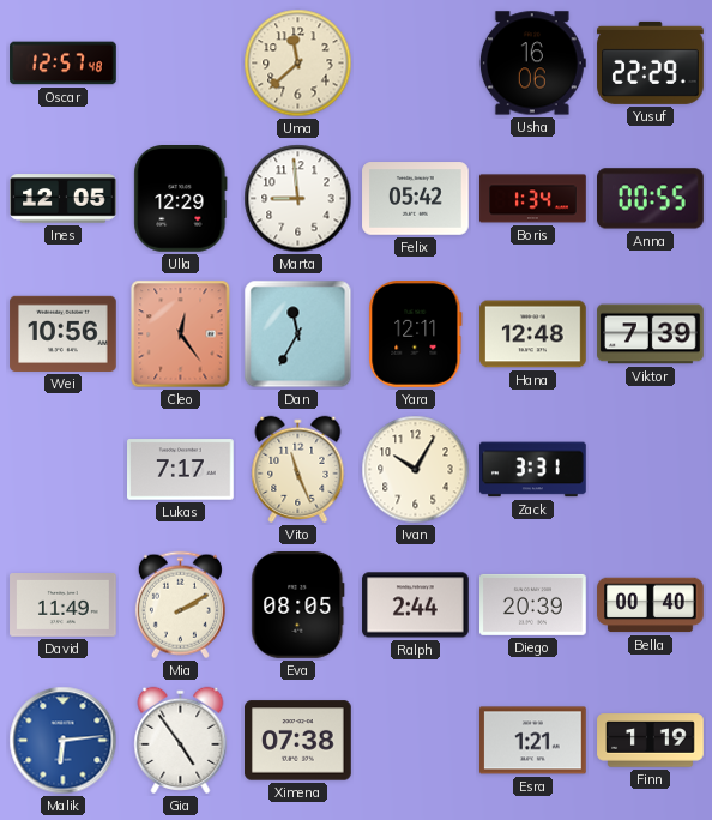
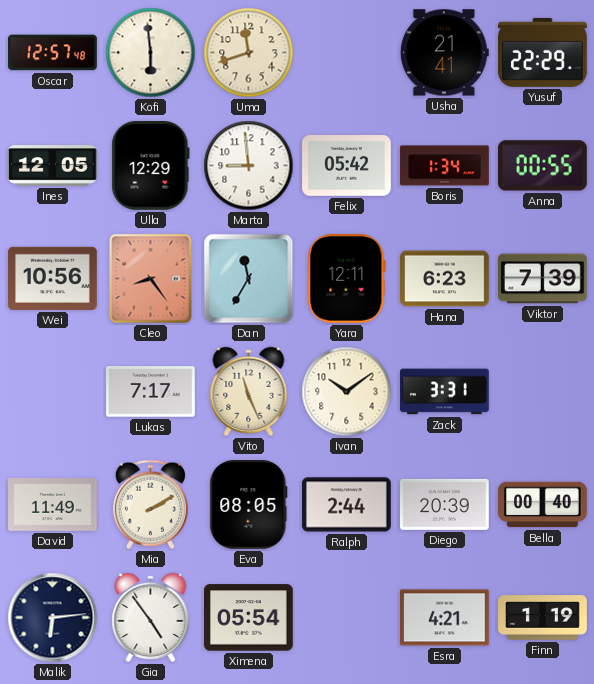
Kofi: none -> 5:59 (151, 53)
Uma: 11:38 -> 11:42 (249, 53)
Usha: 16:06 -> 21:41 (444, 53)
Cleo: 12:24 -> 8:24 (151, 279)
Hana: 12:48 -> 6:23 (445, 279)
Ivan: 10:05 -> 10:09 (347, 392)
Malik dial: blue -> navy (53, 618)
Ximena: 07:38 -> 05:54 (249, 618)
Esra: 1:21 -> 4:21 (445, 618)
